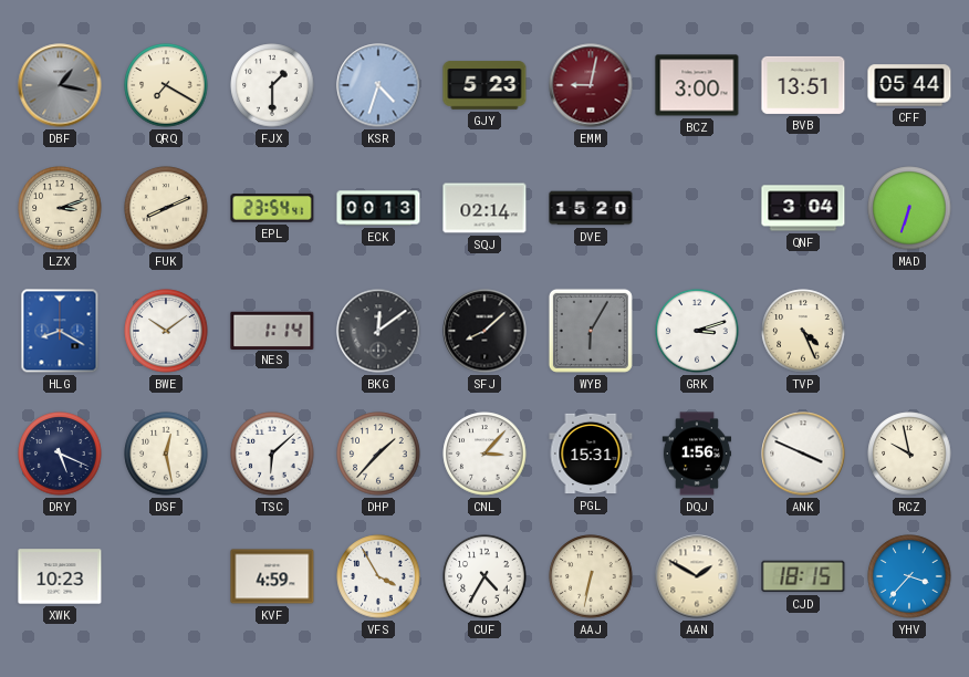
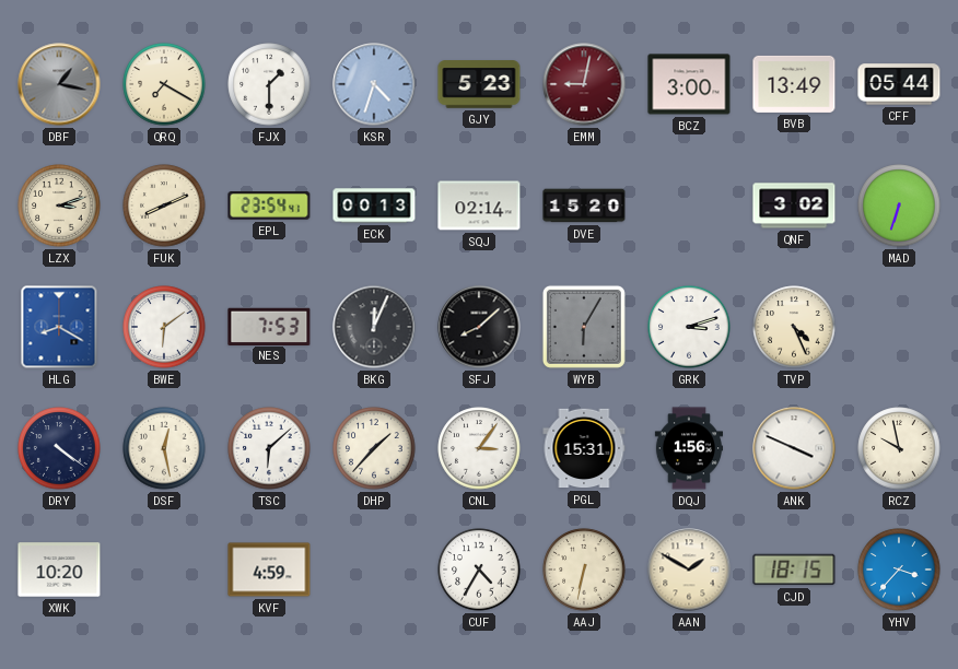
BVB: 13:51 -> 13:49 (794, 84)
QNF: 3:04 -> 3:02 (794, 206)
BWE: 10:09 -> 6:09 (164, 327)
NES: 1:14 -> 7:53 (269, 326)
BKG: 12:09 -> 12:04 (374, 327)
DRY: 5:19 -> 4:21 (59, 448)
CNL: 3:07 -> 3:06 (479, 448)
XWK: 10:23 -> 10:20 (59, 570)
VFS: 3:55 -> none (378, 576)
